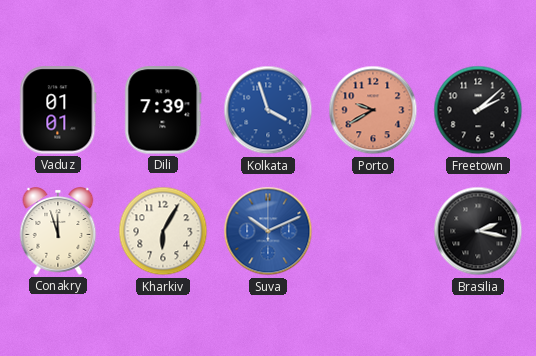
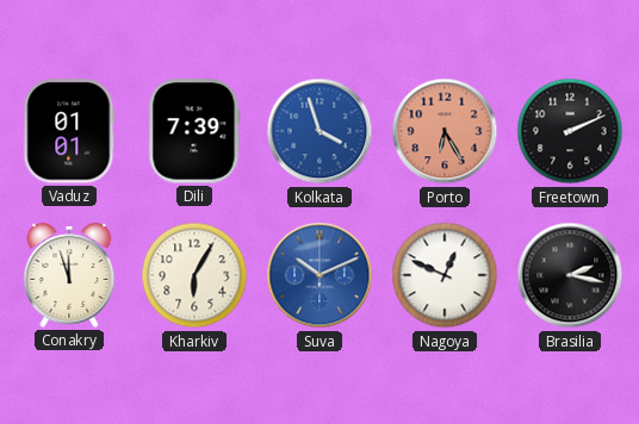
Porto: 9:40 -> 6:25 (445, 131)
Freetown: 2:08 -> 2:11 (570, 131)
Nagoya: none -> 12:49 (445, 275)
